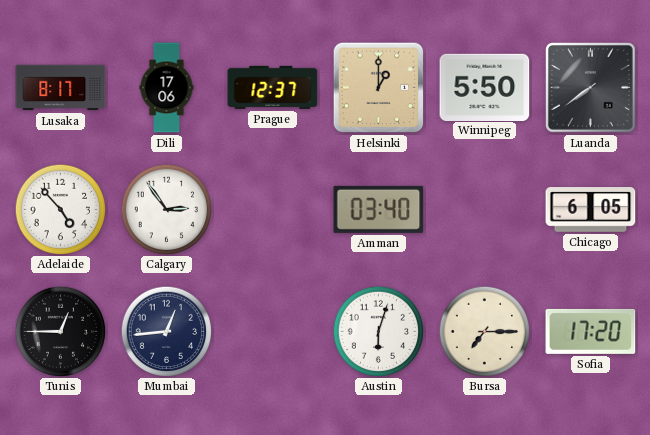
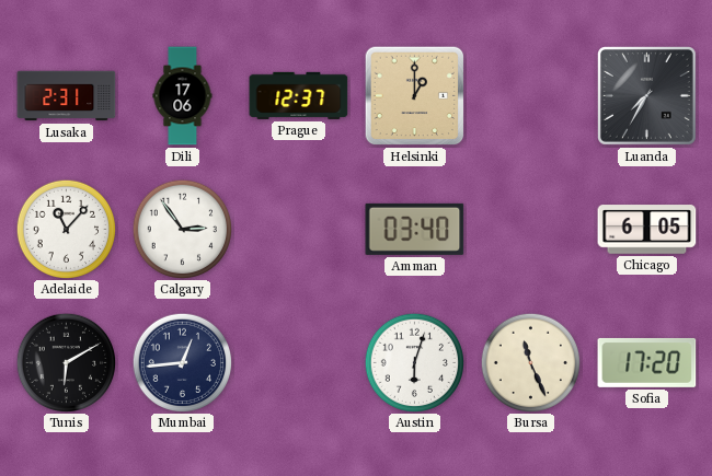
Lusaka: 8:17 -> 2:31 (67, 96)
Winnipeg: 5:50 -> none (485, 87)
Luanda: 7:39 -> 7:35 (647, 96)
Adelaide: 4:53 -> 11:07 (66, 229)
Tunis: 12:45 -> 6:10 (66, 362)
Bursa: 7:15 -> 11:26 (530, 362)
